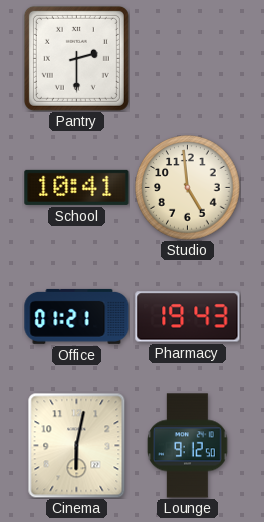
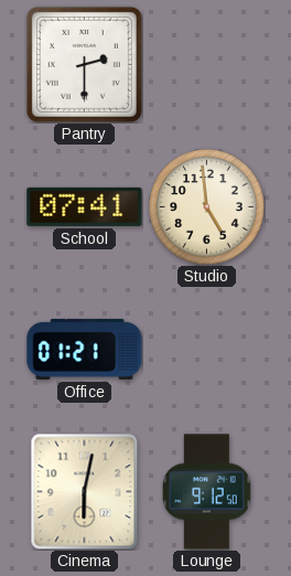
School: 10:41 -> 07:41 (85, 206)
Pharmacy: 19:43 -> none (188, 317)
